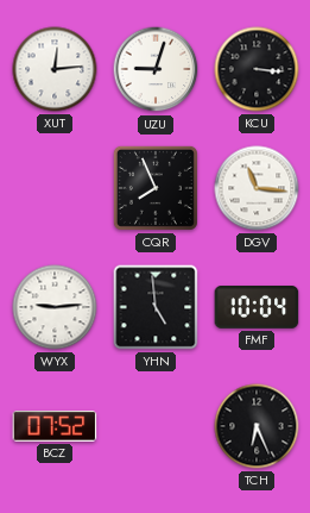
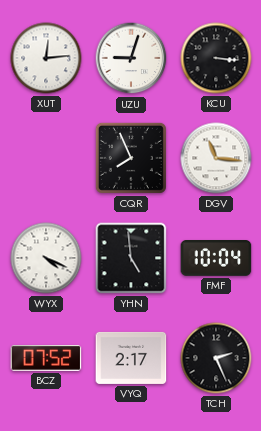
WYX: 9:14 -> 4:19 (46, 258)
VYQ: none -> 2:17 (131, 358)
TCH: 6:26 -> 2:26 (216, 358)
